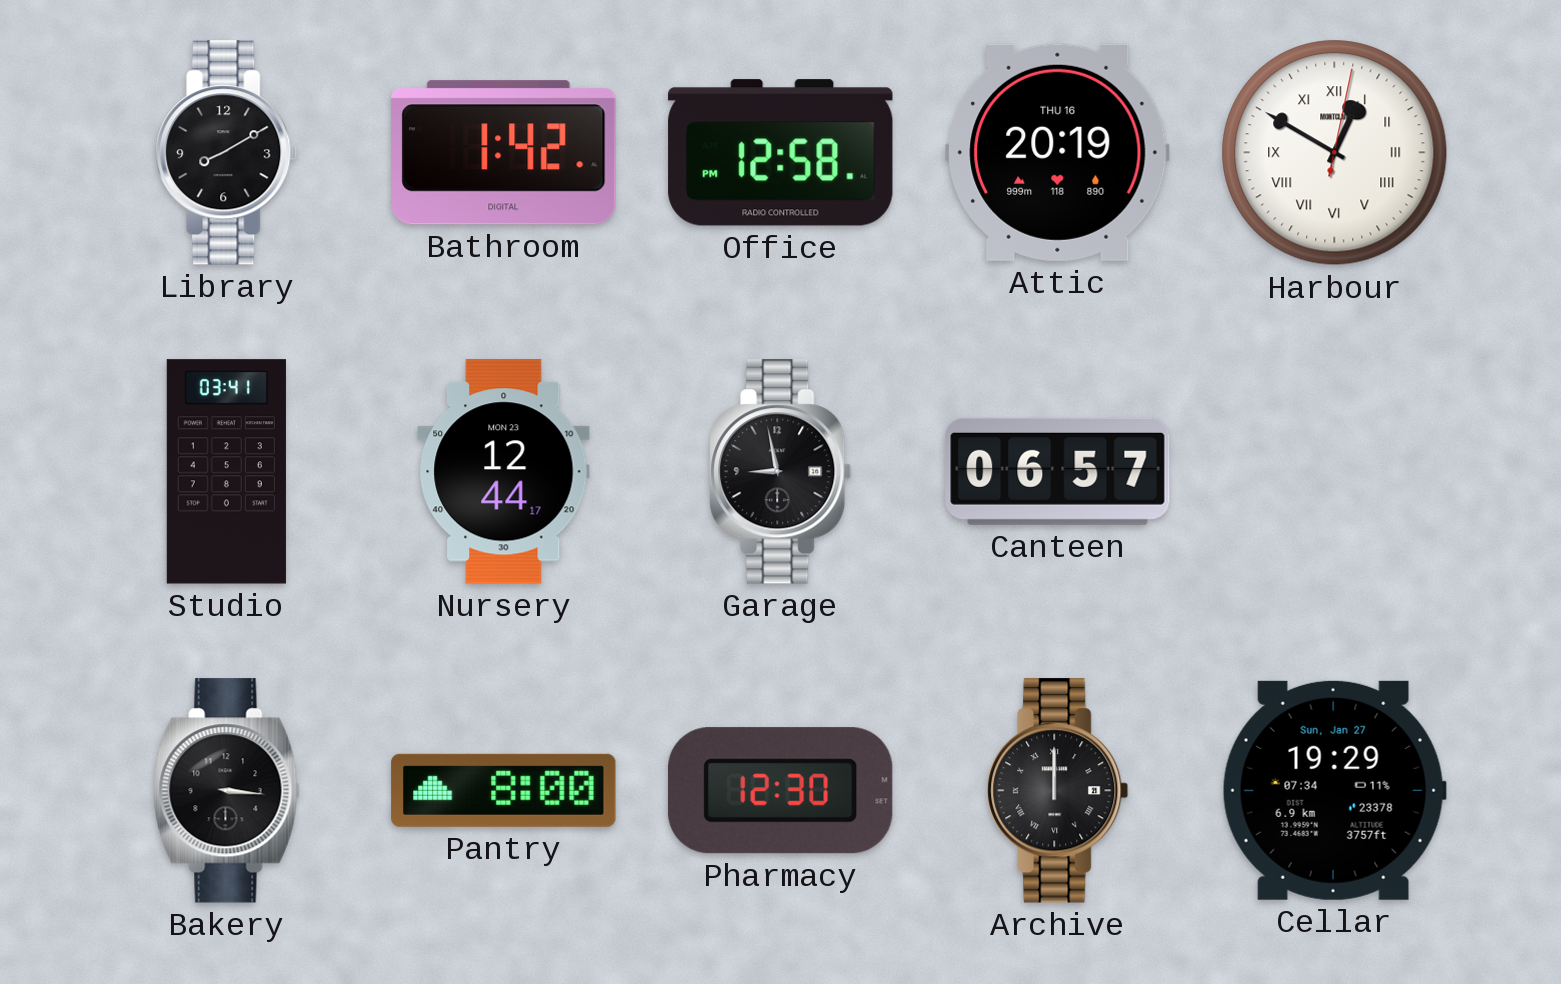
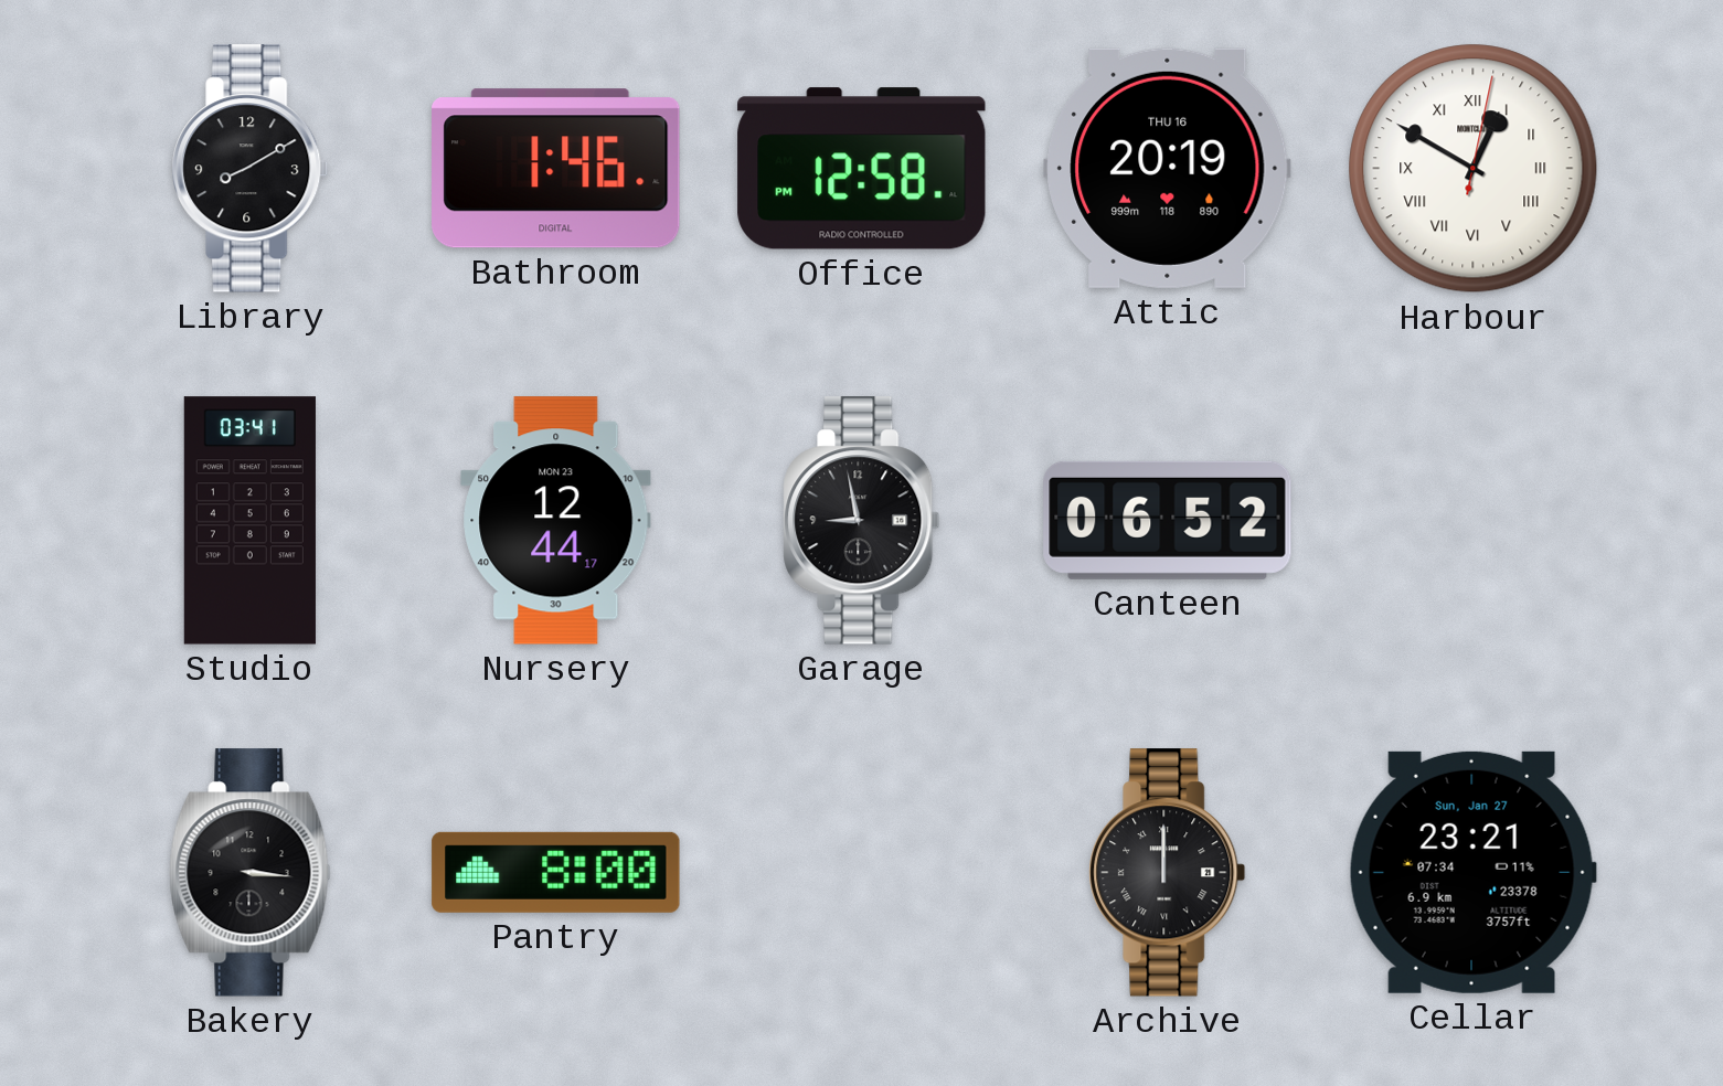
Bathroom: 1:42 -> 1:46 (556, 169)
Canteen: 06:57 -> 06:52 (1168, 520)
Pharmacy: 12:30 -> none (780, 791)
Cellar: 19:29 -> 23:21 (1472, 872)
